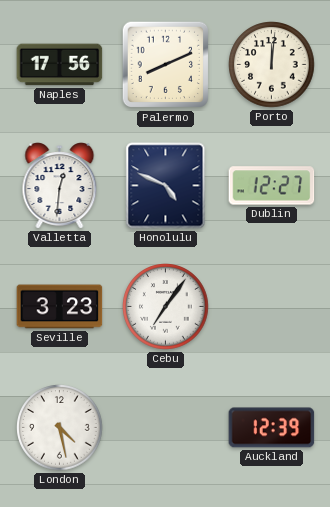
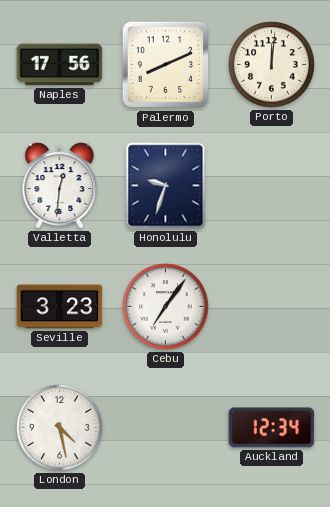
Honolulu: 4:49 -> 9:33 (166, 186)
Dublin: 12:27 -> none (272, 186)
Auckland: 12:39 -> 12:34 (272, 428)
